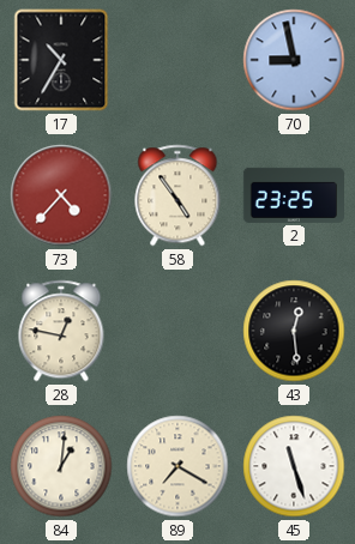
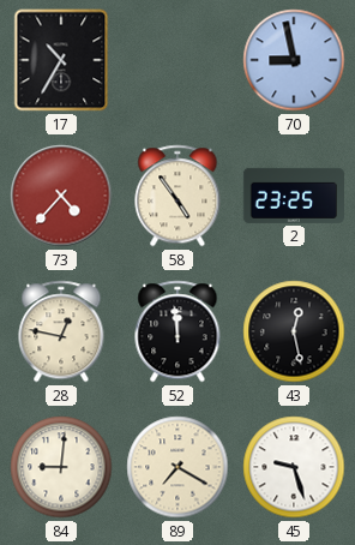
52: none -> 11:59 (177, 331)
43: 12:29 -> 12:28 (294, 331)
84: 1:01 -> 9:01 (61, 467)
45: 11:27 -> 9:27 (294, 467)
